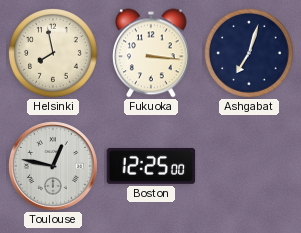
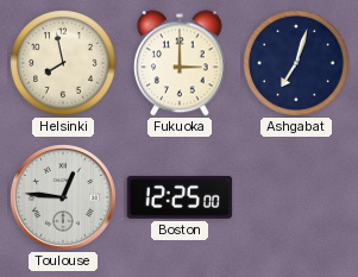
Fukuoka: 3:16 -> 3:00 (181, 63)
Toulouse: 12:47 -> 12:46 (64, 199)
